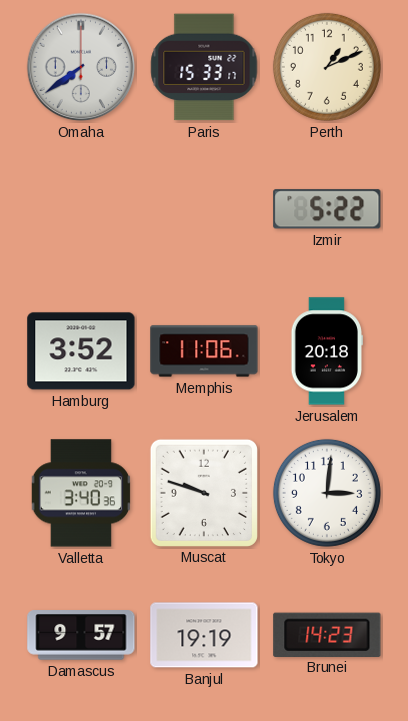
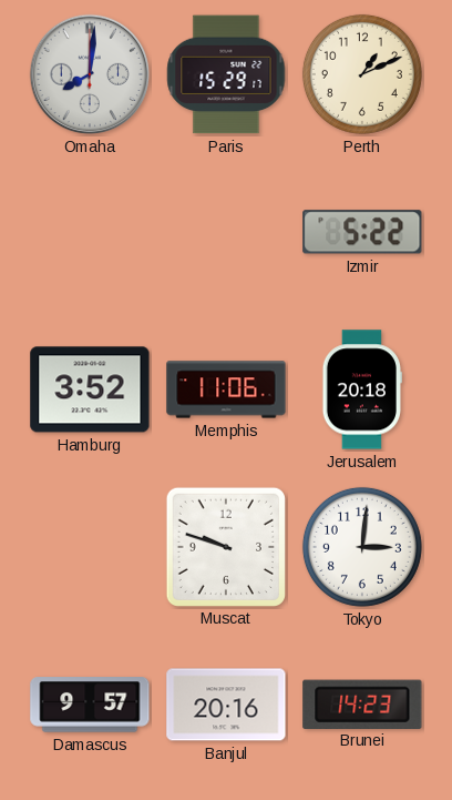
Omaha: 7:39 -> 8:01 (90, 74)
Paris: 15:33 -> 15:29 (226, 74)
Valletta: 3:40 -> none (81, 493)
Banjul: 19:19 -> 20:16 (226, 705)
